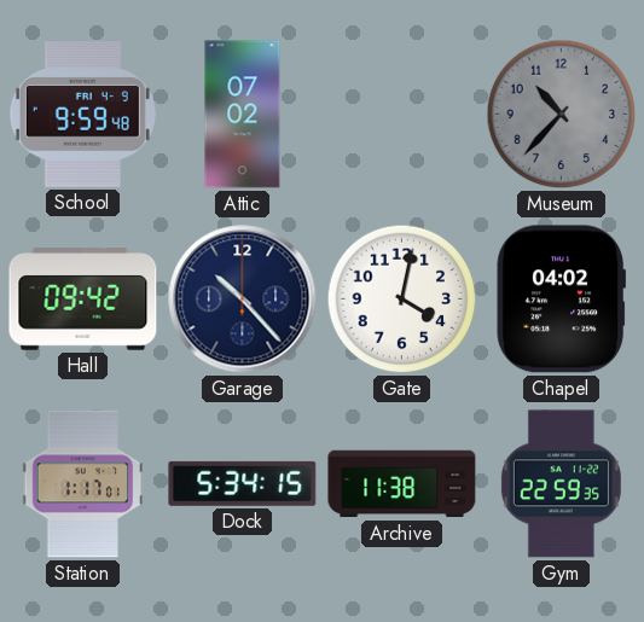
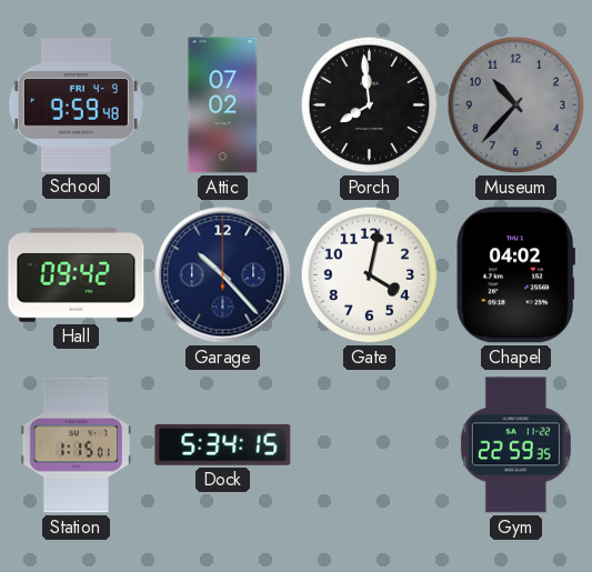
Porch: none -> 7:59 (370, 106)
Station: 1:17 -> 1:15 (77, 445)
Archive: 11:38 -> none (402, 484)
